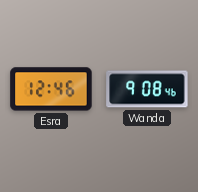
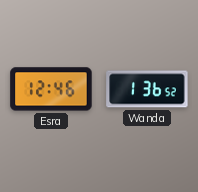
Wanda: 9:08 -> 1:36 (147, 89)
